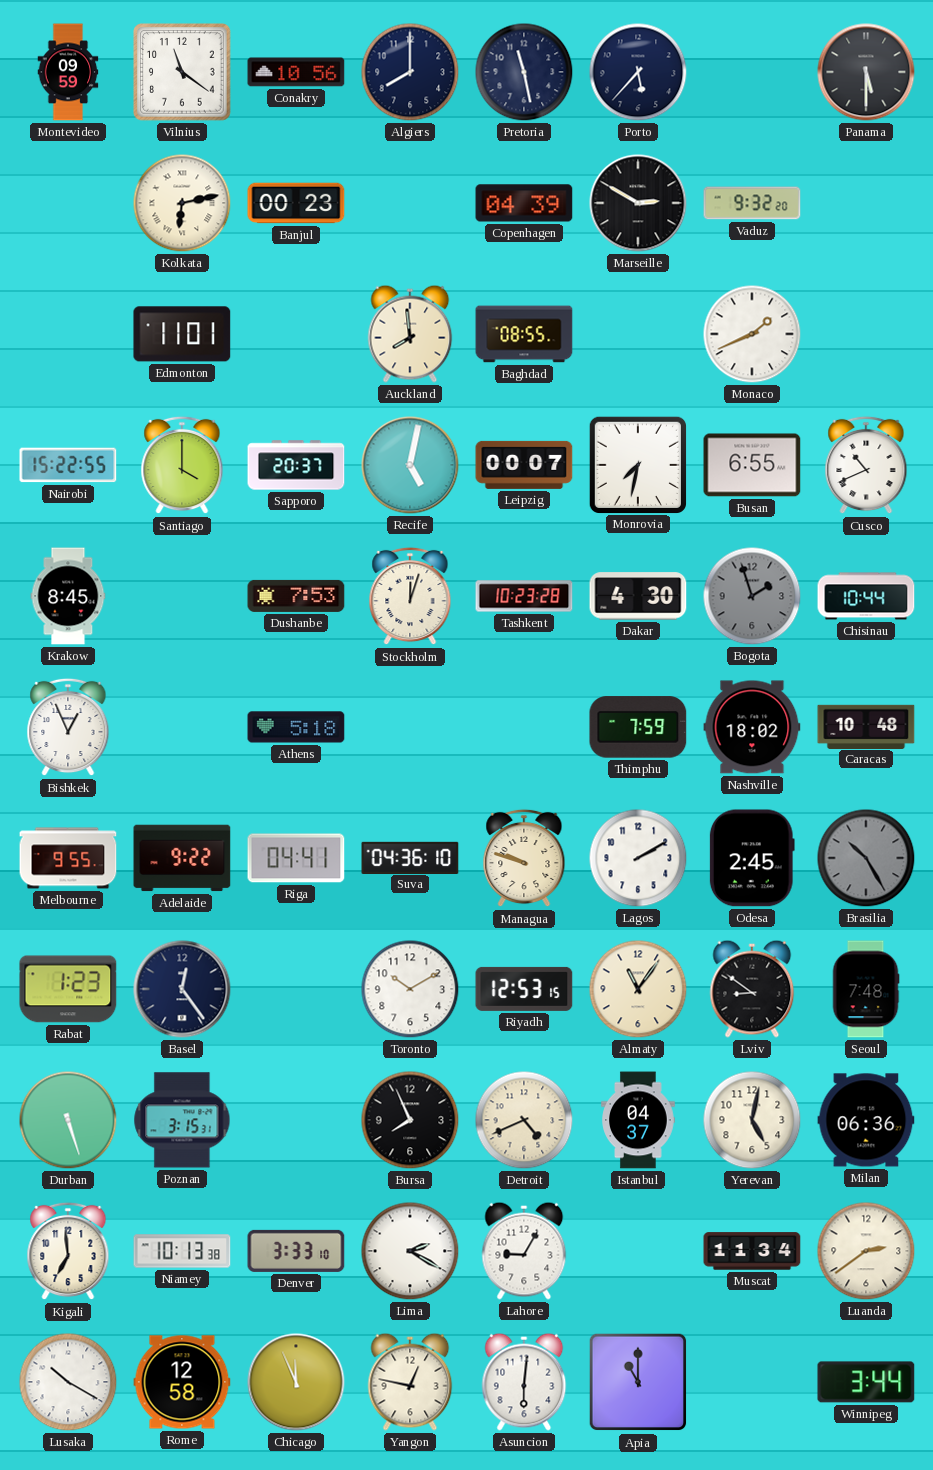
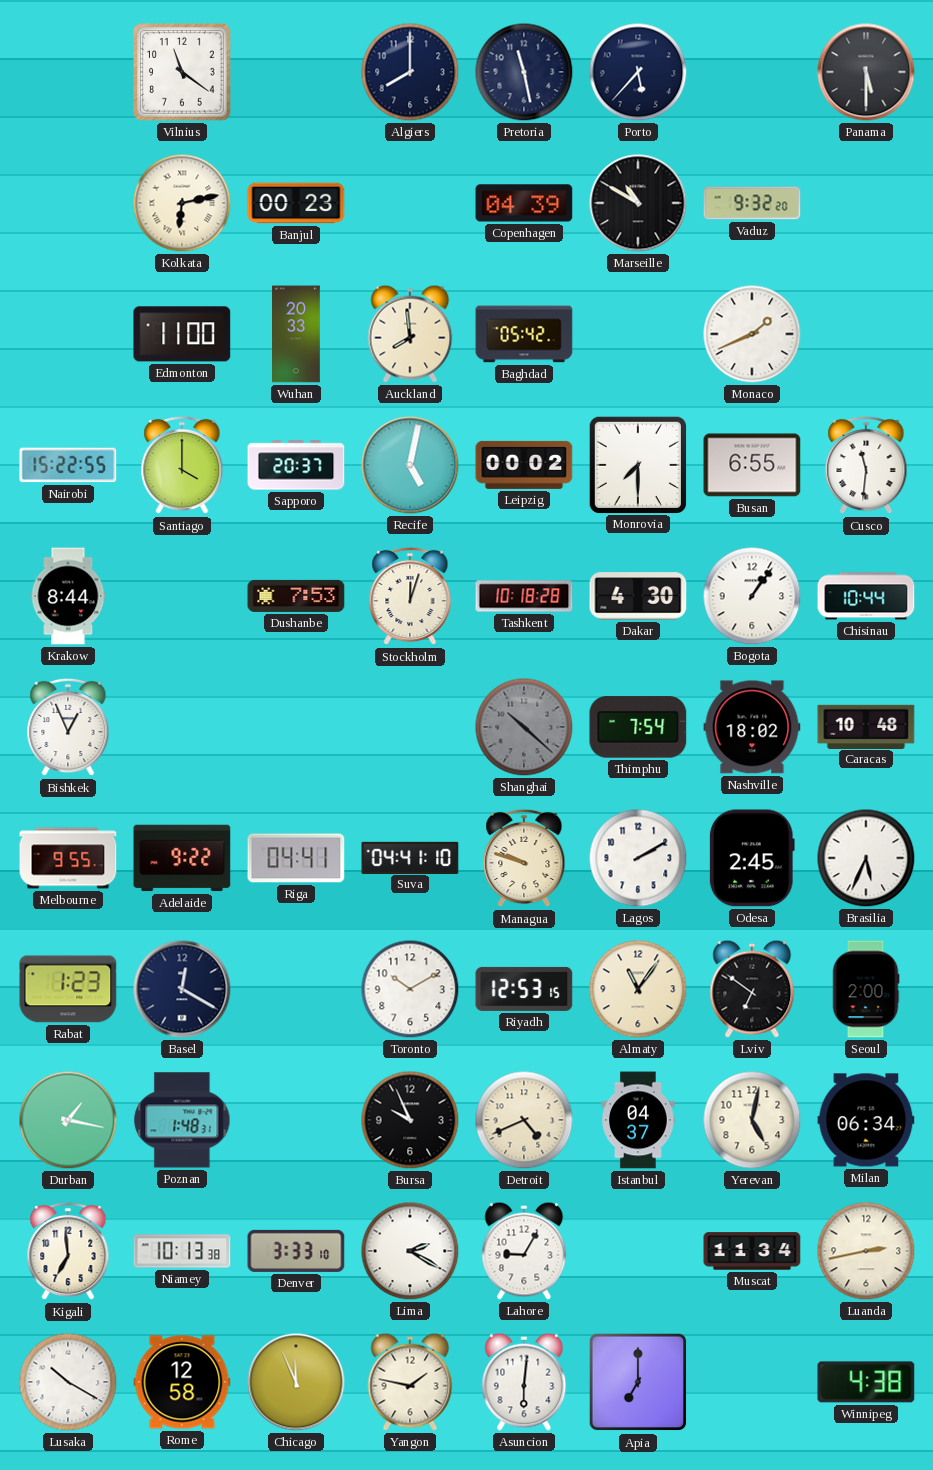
Montevideo: 09:59 -> none (68, 72)
Conakry: 10:56 -> none (296, 72)
Marseille: 2:50 -> 10:50 (638, 203)
Edmonton: 11:01 -> 11:00 (182, 334)
Wuhan: none -> 20:33 (296, 334)
Baghdad: 08:55 -> 05:42 (524, 334)
Leipzig: 00:07 -> 00:02 (524, 465)
Monrovia: 7:32 -> 7:30 (637, 464)
Cusco: 10:41 -> 11:31 (866, 465)
Krakow: 8:45 -> 8:44 (68, 596)
Tashkent: 10:23 -> 10:18 (524, 596)
Bogota: 1:57 -> 1:06 (752, 596)
Bogota dial: grey -> white (752, 596)
Athens: 5:18 -> none (296, 727)
Shanghai: none -> 10:22 (524, 727)
Thimphu: 7:59 -> 7:54 (638, 727)
Suva: 04:36 -> 04:41 (410, 857)
Brasilia: 10:25 -> 5:34 (866, 858)
Brasilia dial: grey -> white (866, 858)
Basel: 12:24 -> 12:20 (182, 989)
Lviv: 8:51 -> 6:51 (752, 989)
Seoul: 7:48 -> 2:00 (866, 989)
Durban: 5:27 -> 1:17 (68, 1120)
Poznan: 3:15 -> 1:48 (182, 1120)
Bursa: 7:56 -> 9:56 (410, 1120)
Milan: 06:36 -> 06:34 (866, 1120)
Luanda: 2:39 -> 2:43 (866, 1251)
Yangon: 12:47 -> 1:47 (410, 1382)
Apia: 11:00 -> 7:00 (638, 1382)
Winnipeg: 3:44 -> 4:38 (866, 1382)
